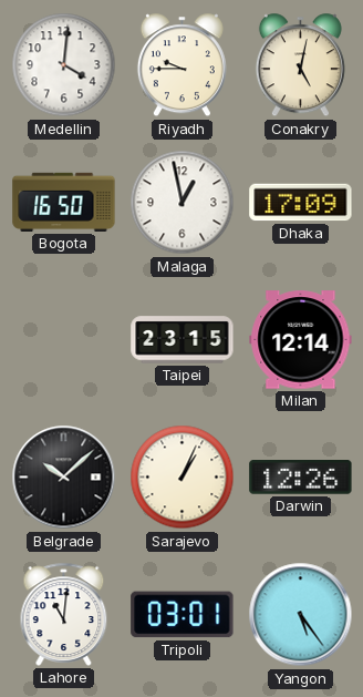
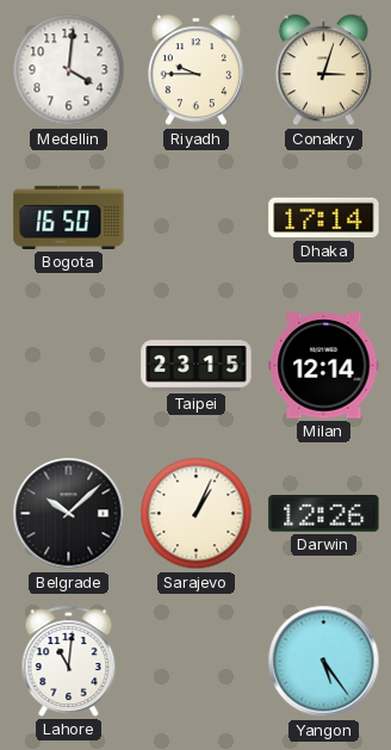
Conakry: 5:02 -> 3:03 (323, 70)
Malaga: 12:58 -> none (183, 203)
Dhaka: 17:09 -> 17:14 (324, 218)
Tripoli: 03:01 -> none (183, 615)
